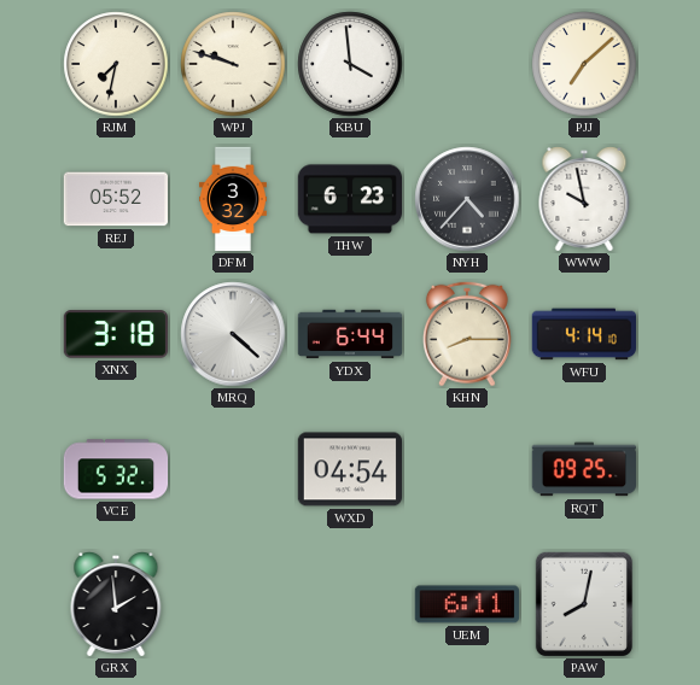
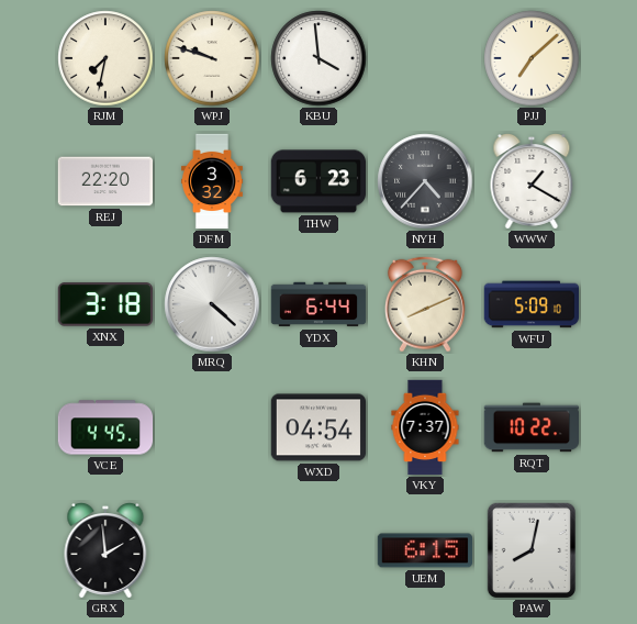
REJ: 05:52 -> 22:20 (104, 181)
WWW: 9:58 -> 1:20 (532, 182)
KHN: 8:15 -> 8:11 (425, 304)
WFU: 4:14 -> 5:09 (530, 304)
VCE: 5:32 -> 4:45 (105, 427)
VKY: none -> 7:37 (425, 427)
RQT: 09:25 -> 10:22 (532, 427)
UEM: 6:11 -> 6:15 (424, 550)
